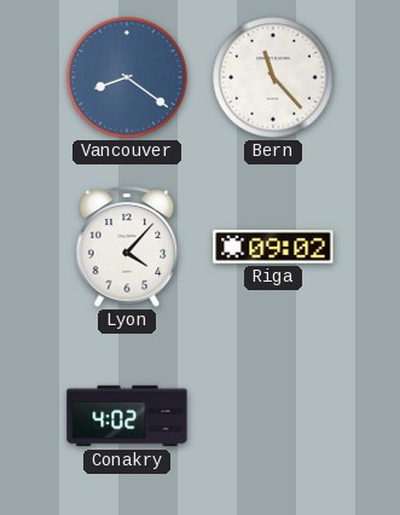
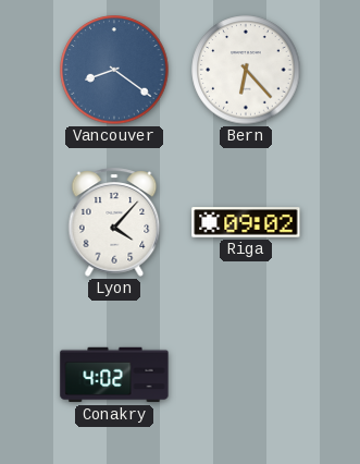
Bern: 11:23 -> 6:23 (246, 70)
